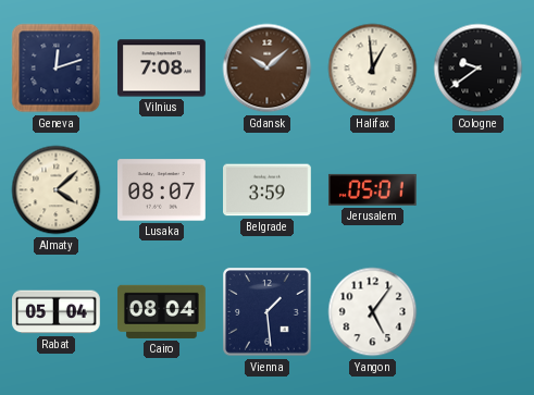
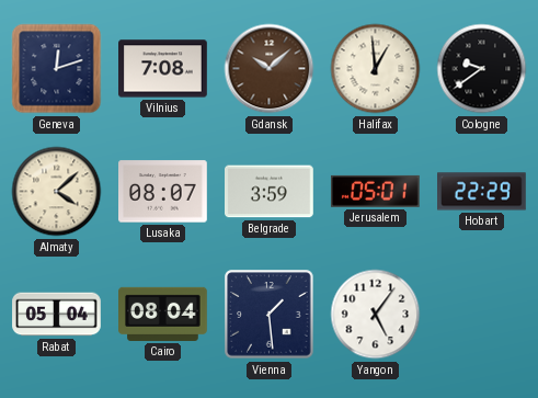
Hobart: none -> 22:29 (482, 192)
